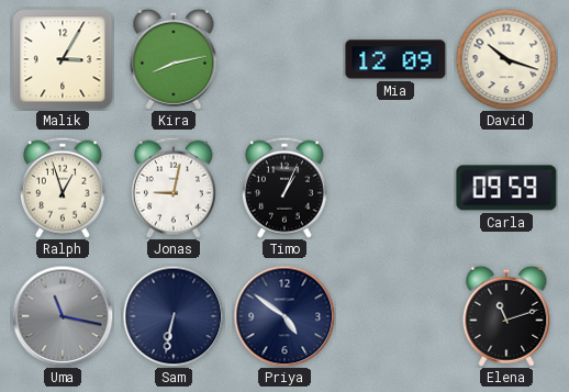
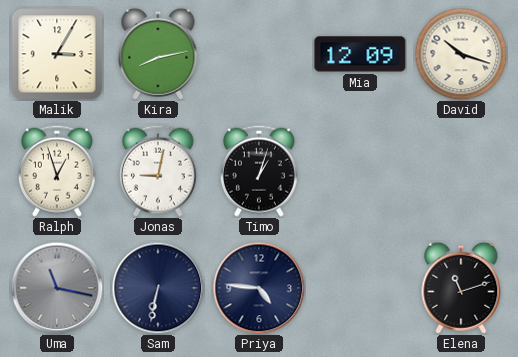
Timo: 1:04 -> 1:03 (259, 171)
Carla: 09:59 -> none (506, 188)
Priya: 4:51 -> 4:46 (259, 288)
